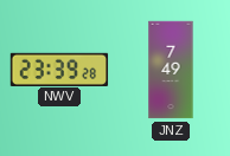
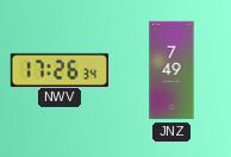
NWV: 23:39 -> 17:26 (60, 69)
